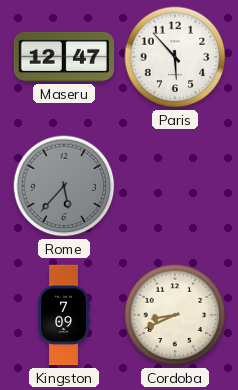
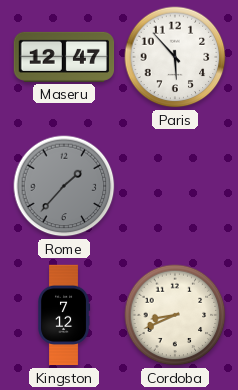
Rome: 5:37 -> 1:37 (64, 186)
Kingston: 7:09 -> 7:12 (65, 315)
